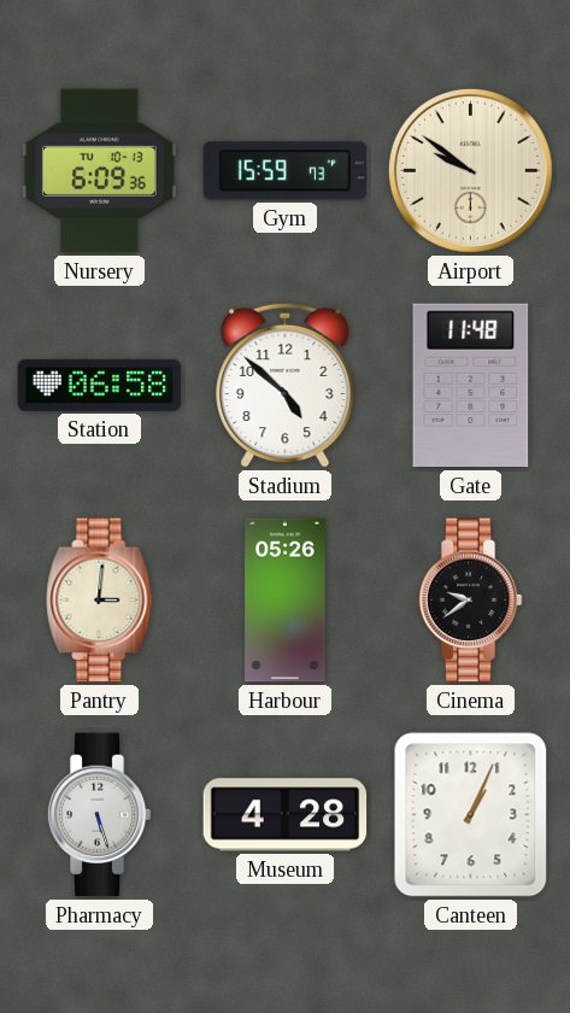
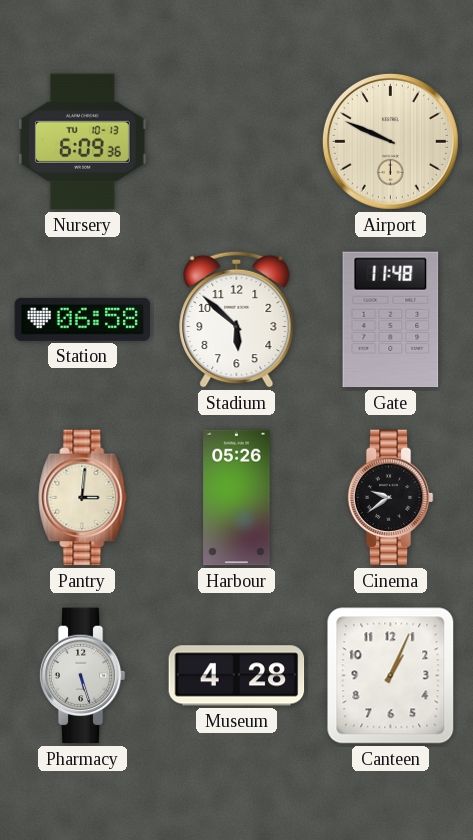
Gym: 15:59 -> none (286, 171)
Airport: 9:51 -> 9:49 (390, 141)
Stadium: 4:52 -> 5:52 (237, 319)
